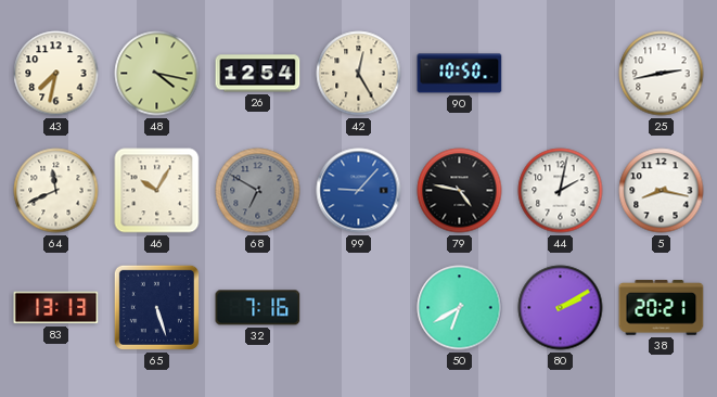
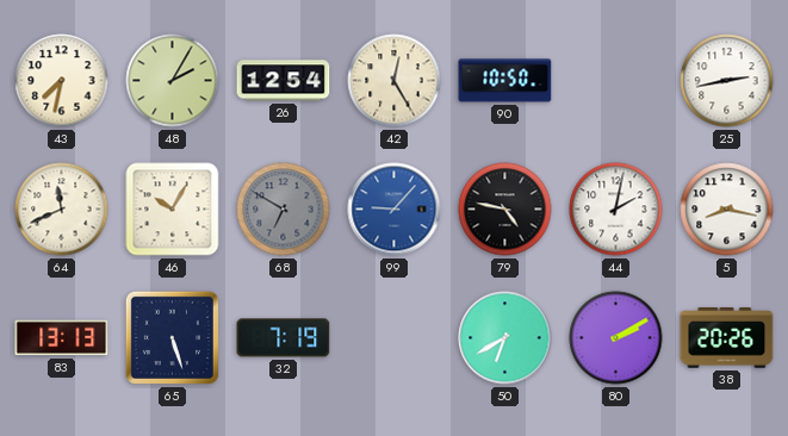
48: 4:17 -> 2:05 (173, 81)
32: 7:16 -> 7:19 (284, 338)
38: 20:21 -> 20:26 (727, 338)
